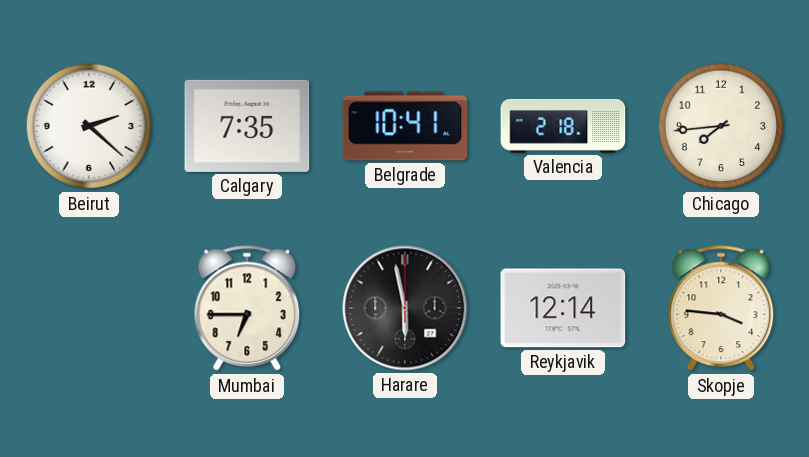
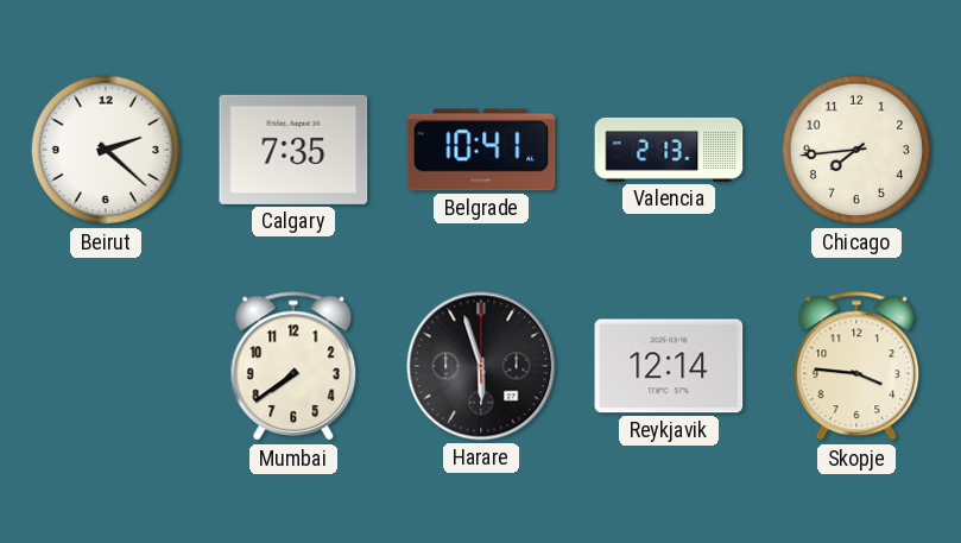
Valencia: 2:18 -> 2:13 (669, 150)
Mumbai: 6:45 -> 7:39 (293, 367)
Harare: 5:58 -> 5:57 (481, 366)
